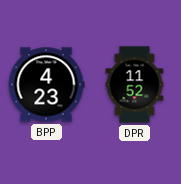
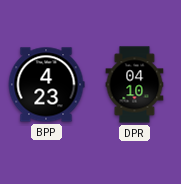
DPR: 11:52 -> 04:10 (135, 85)
